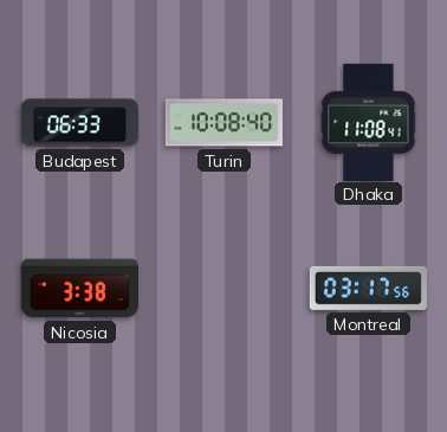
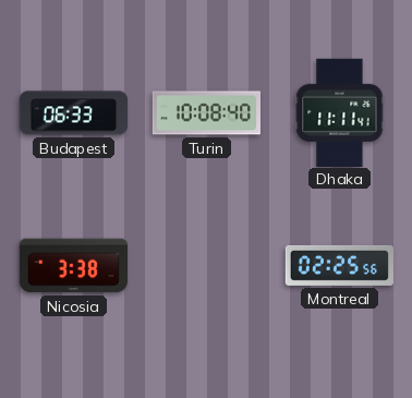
Dhaka: 11:08 -> 11:11 (340, 112)
Montreal: 03:17 -> 02:25 (339, 265)
